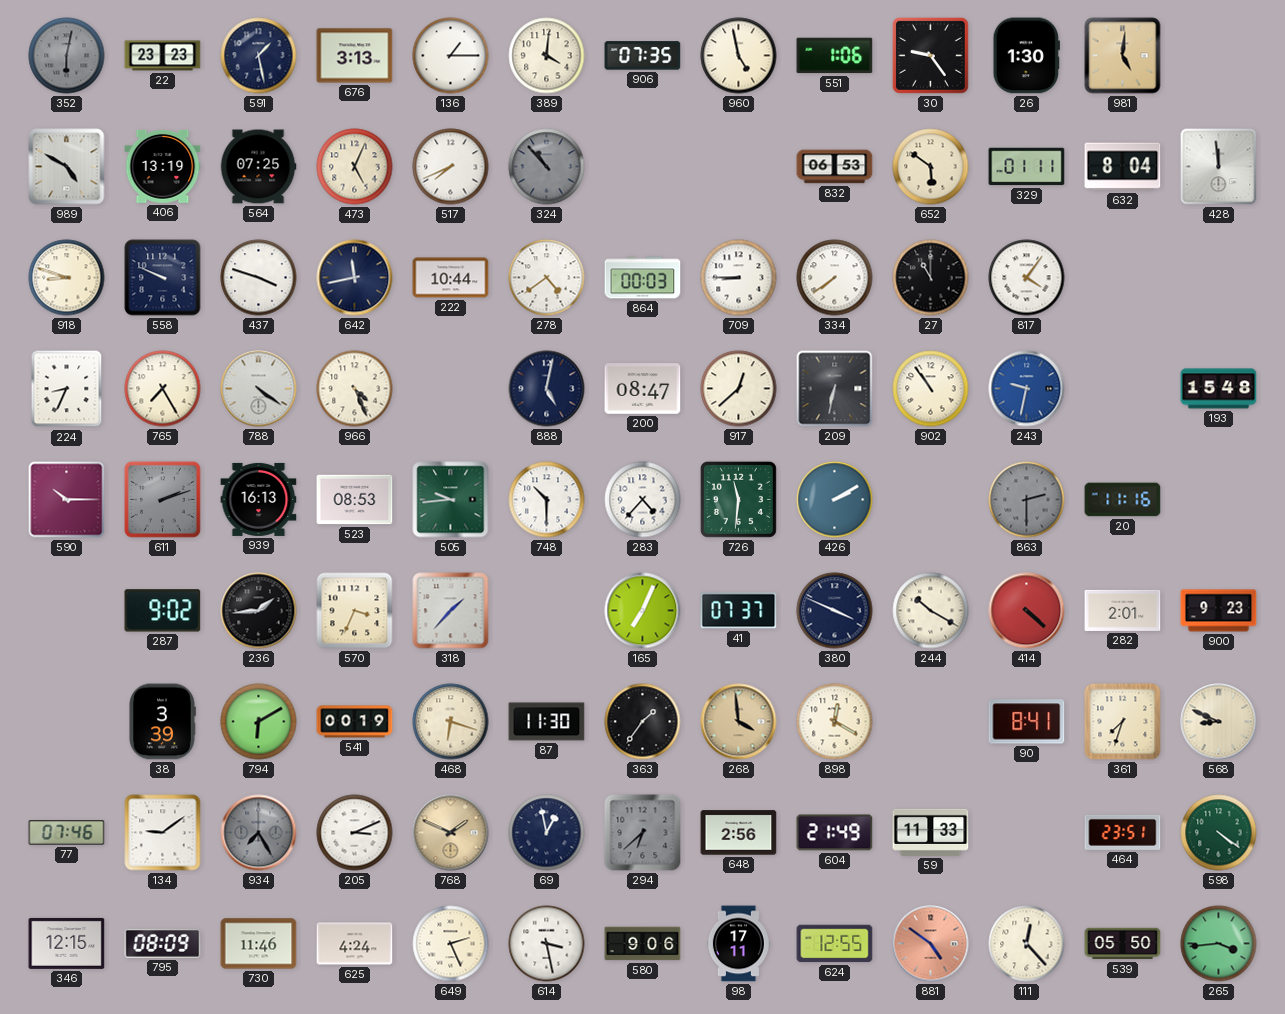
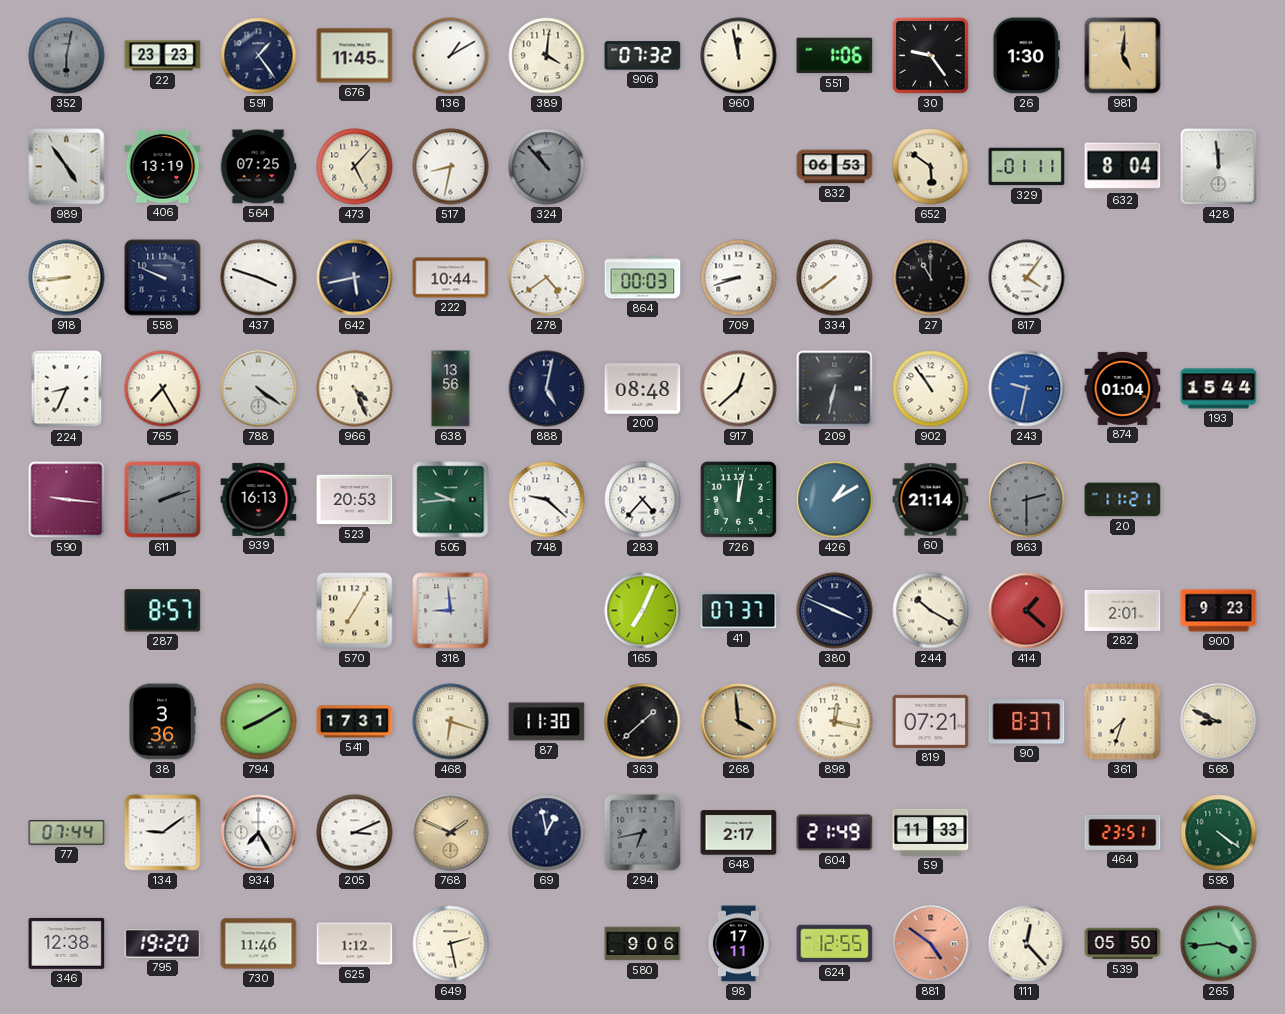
591: 1:28 -> 1:24 (259, 56)
676: 3:13 -> 11:45 (355, 56)
136: 1:15 -> 1:10 (451, 56)
906: 07:35 -> 07:32 (643, 56)
960: 4:58 -> 11:58 (739, 56)
989: 4:50 -> 4:54 (67, 167)
473: 5:04 -> 5:07 (355, 167)
517: 7:41 -> 8:32 (451, 167)
918: 8:48 -> 8:44 (67, 278)
642: 11:43 -> 5:43 (355, 278)
709: 8:45 -> 8:42 (739, 278)
638: none -> 13:56 (451, 389)
200: 08:47 -> 08:48 (643, 389)
874: none -> 01:04 (1123, 388)
193: 15:48 -> 15:44 (1219, 389)
590: 10:15 -> 9:16 (67, 500)
523: 08:53 -> 20:53 (355, 500)
748: 10:30 -> 9:22 (547, 500)
726: 11:31 -> 12:02 (738, 499)
426: 2:10 -> 1:10 (835, 500)
60: none -> 21:14 (931, 500)
20: 11:16 -> 11:21 (1123, 500)
287: 9:02 -> 8:57 (163, 611)
236: 1:44 -> none (259, 611)
570: 3:34 -> 7:05 (355, 611)
318: 1:37 -> 8:59 (451, 611)
414: 4:22 -> 1:22 (1027, 611)
38: 3:39 -> 3:36 (162, 722)
794: 6:10 -> 8:10 (259, 722)
541: 00:19 -> 17:31 (355, 722)
363: 1:36 -> 1:38 (643, 722)
898: 12:20 -> 12:17 (835, 722)
819: none -> 07:21 (931, 721)
90: 8:41 -> 8:37 (1027, 722)
77: 07:46 -> 07:44 (67, 833)
934 dial: grey -> white (259, 833)
294: 6:38 -> 6:43 (643, 833)
648: 2:56 -> 2:17 (739, 833)
346: 12:15 -> 12:38 (67, 943)
795: 08:09 -> 19:20 (163, 943)
625: 4:24 -> 1:12 (355, 944)
649: 2:26 -> 2:28 (451, 944)
614: 3:28 -> none (547, 944)
